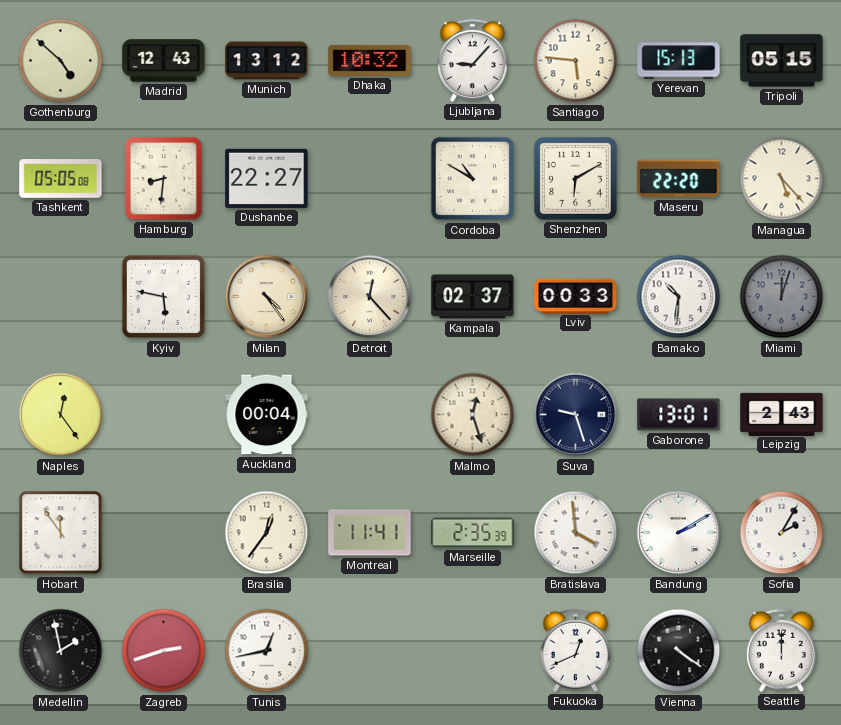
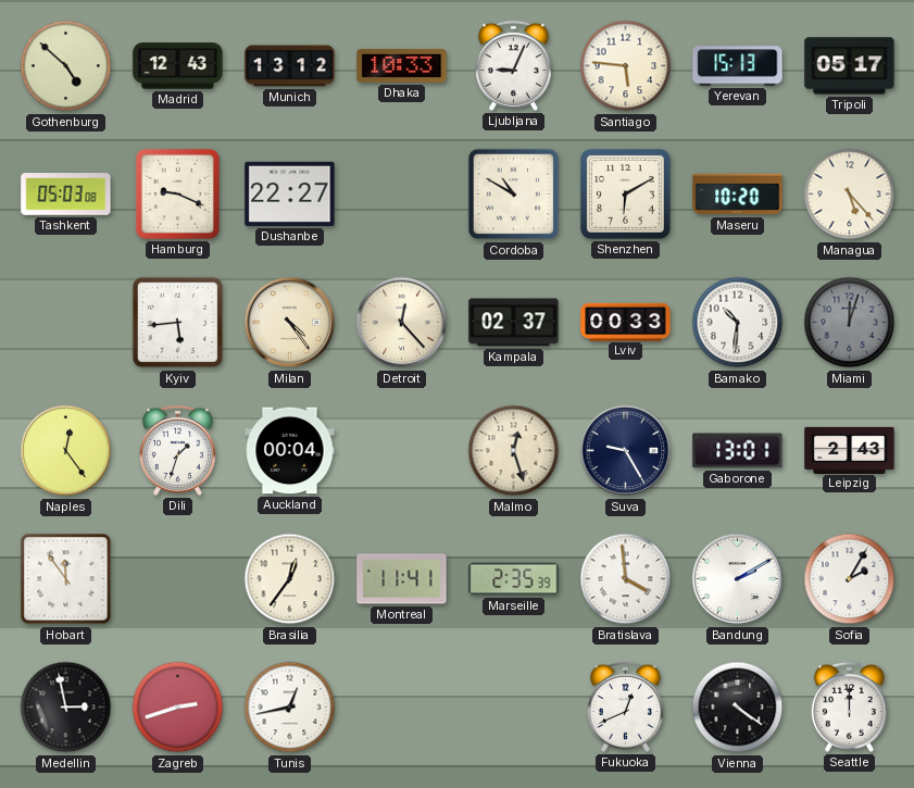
Dhaka: 10:32 -> 10:33 (402, 65)
Ljubljana: 9:07 -> 9:04 (513, 65)
Tripoli: 05:15 -> 05:17 (850, 66)
Tashkent: 05:05 -> 05:03 (66, 195)
Hamburg: 8:31 -> 9:19 (177, 193)
Maseru: 22:20 -> 10:20 (738, 195)
Kyiv: 5:47 -> 5:44 (178, 323)
Dili: none -> 1:33 (177, 450)
Suva: 9:27 -> 9:25 (626, 451)
Medellin: 1:58 -> 2:58 (66, 708)
